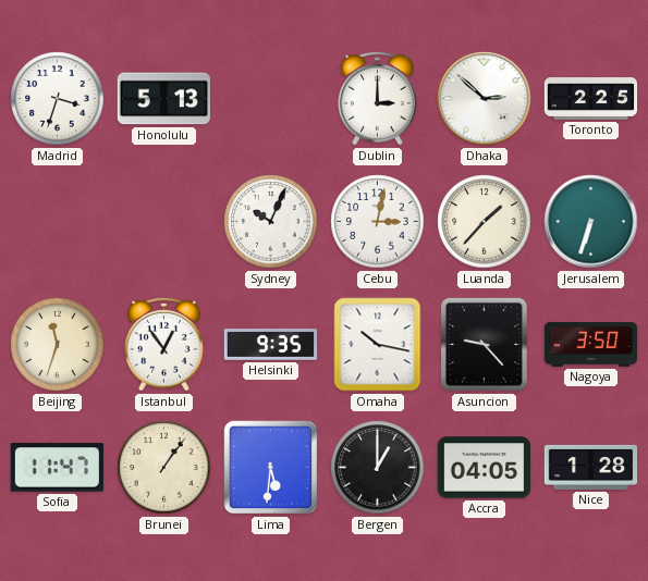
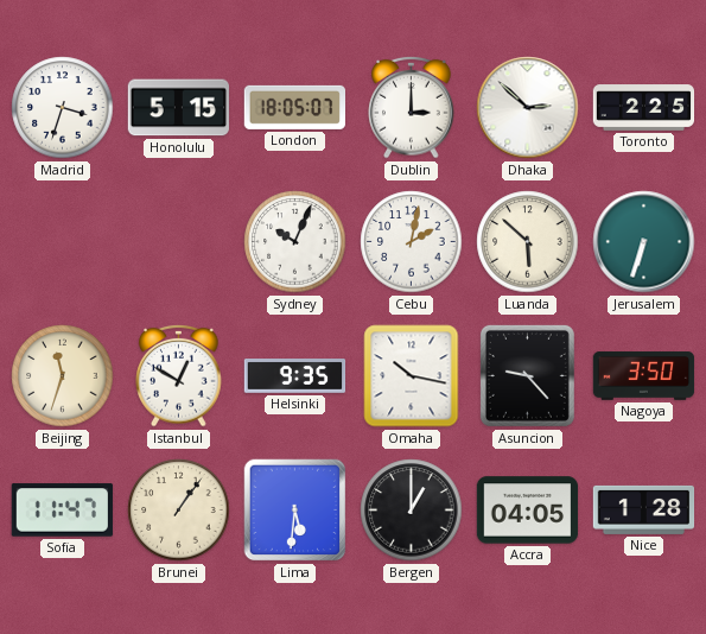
Honolulu: 5:13 -> 5:15 (178, 108)
London: none -> 18:05 (294, 107)
Cebu: 3:02 -> 2:02 (412, 242)
Luanda: 1:37 -> 5:52 (528, 242)
Istanbul: 12:54 -> 12:50 (179, 375)
